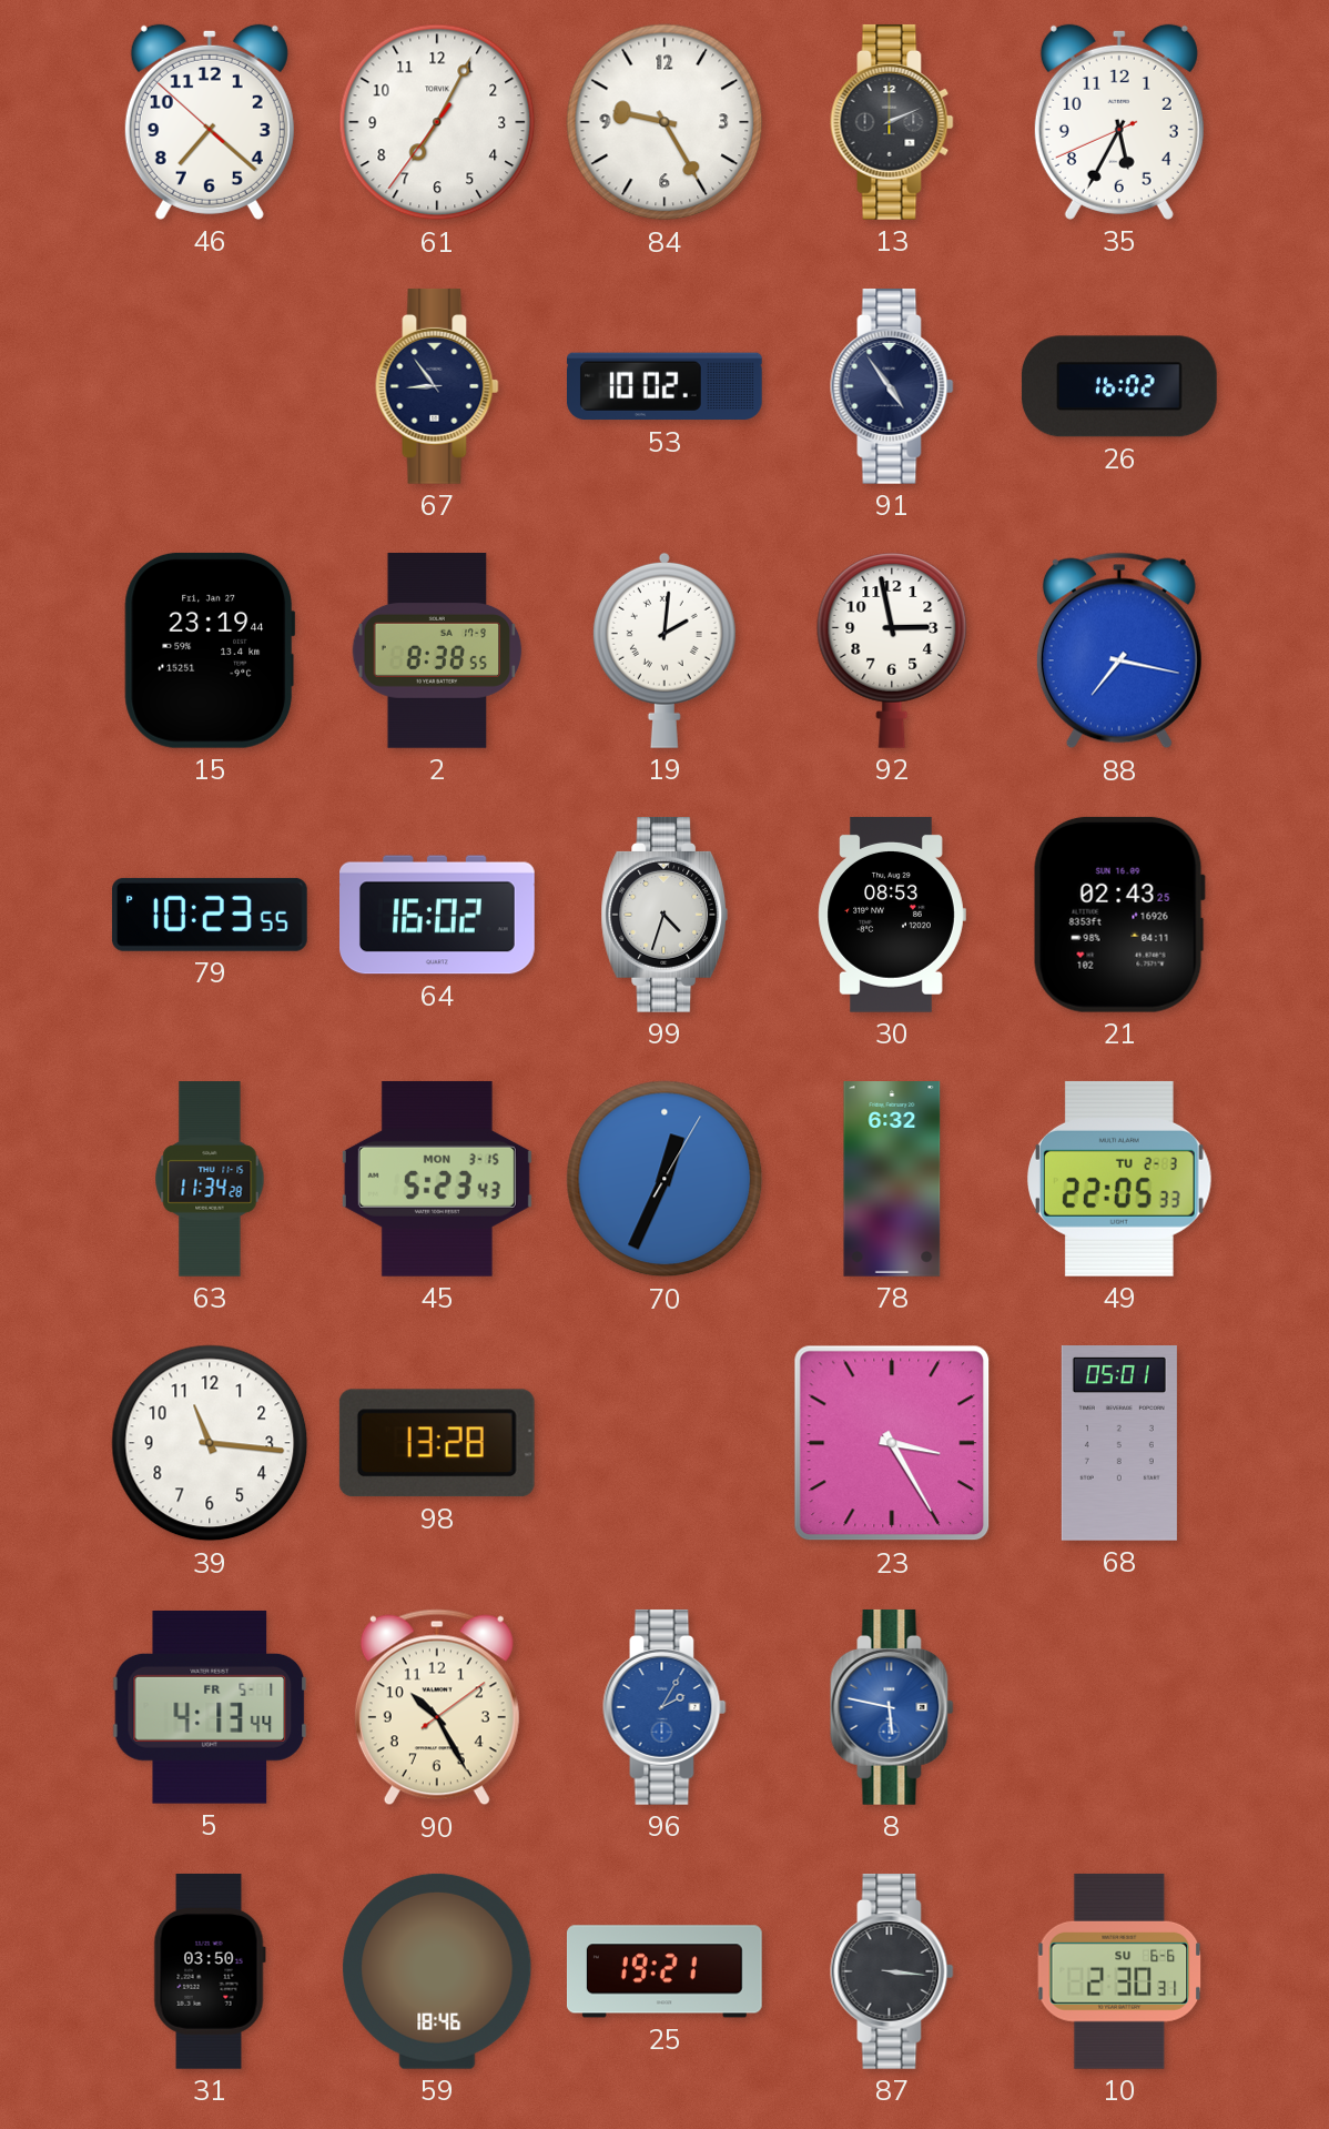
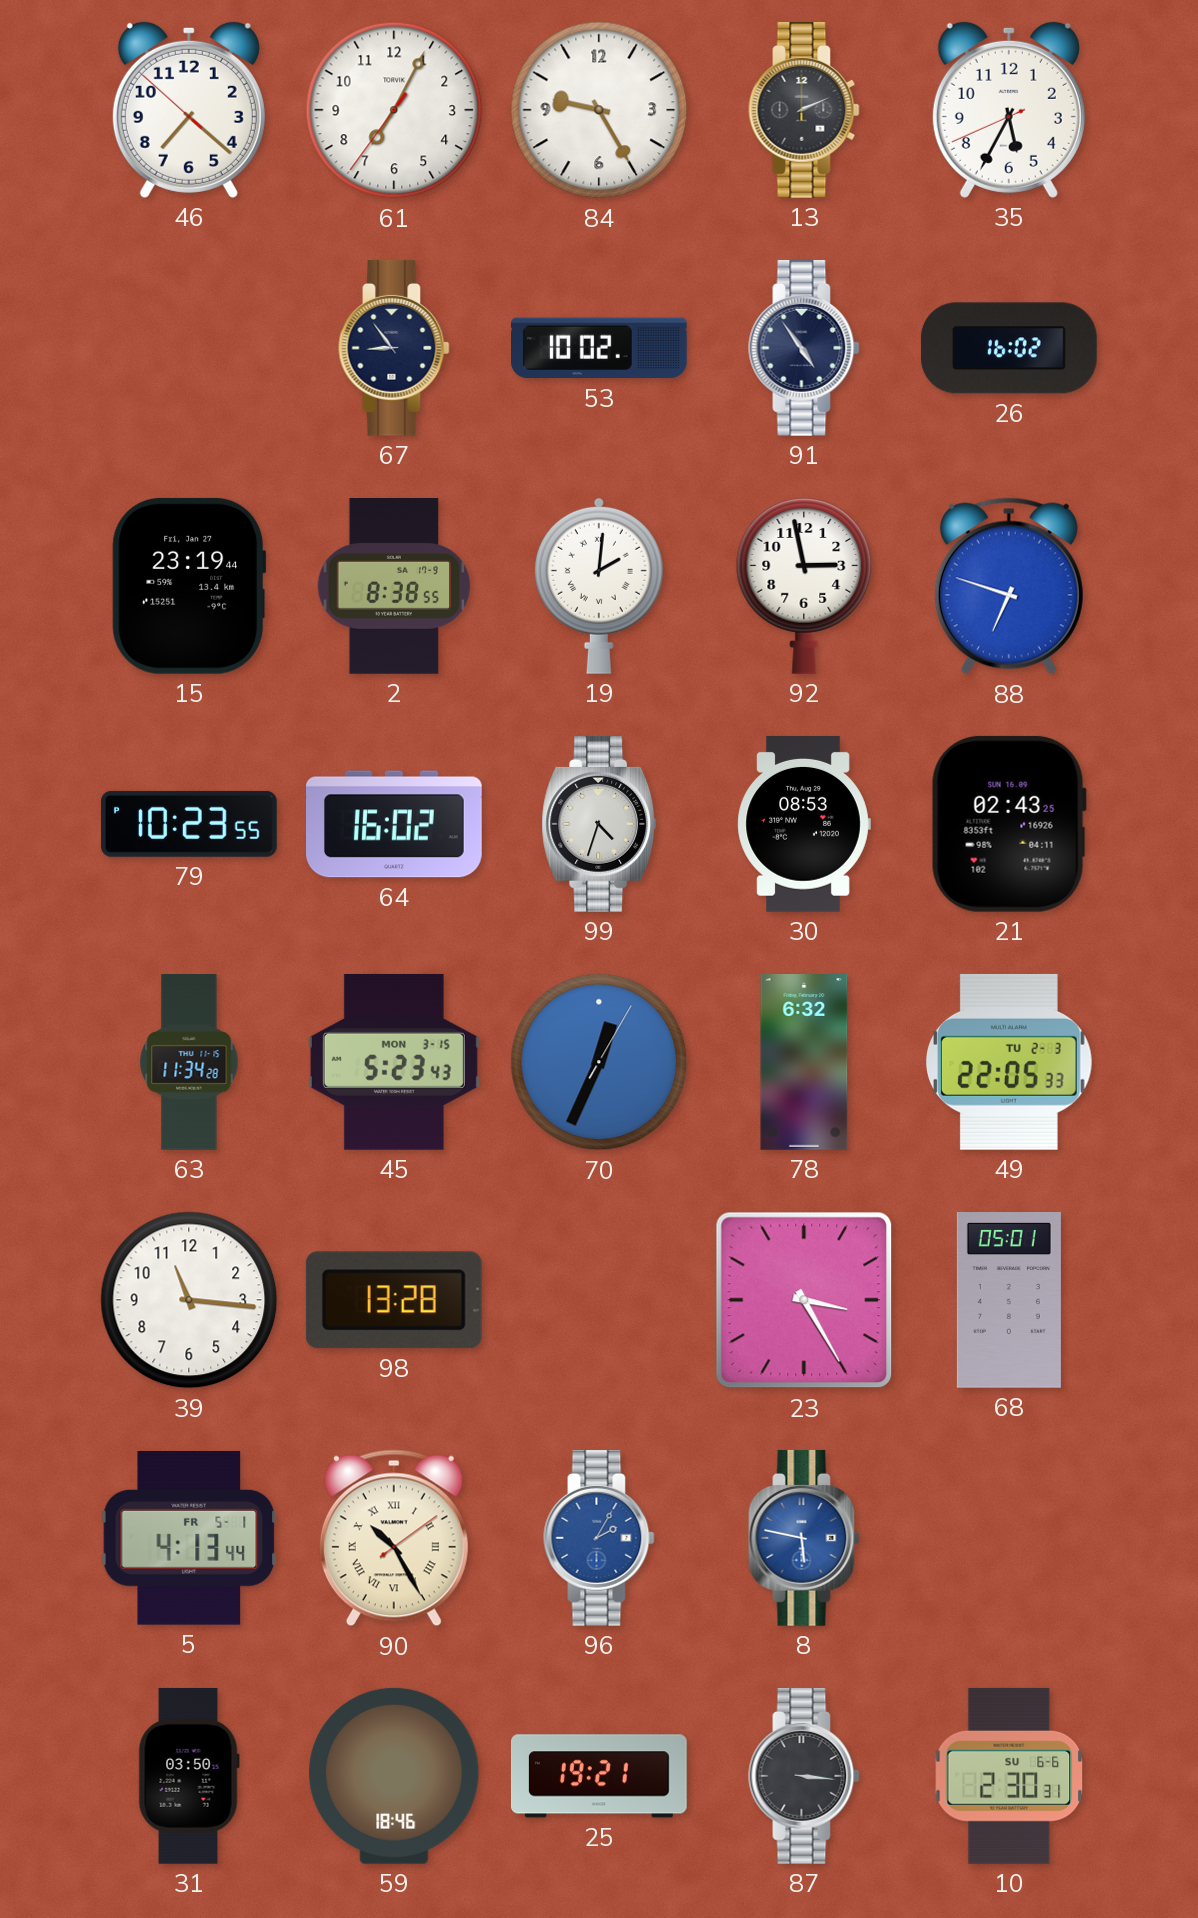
88: 7:17 -> 6:48 (1009, 586)
90 numerals: Arabic -> Roman (394, 1538)
